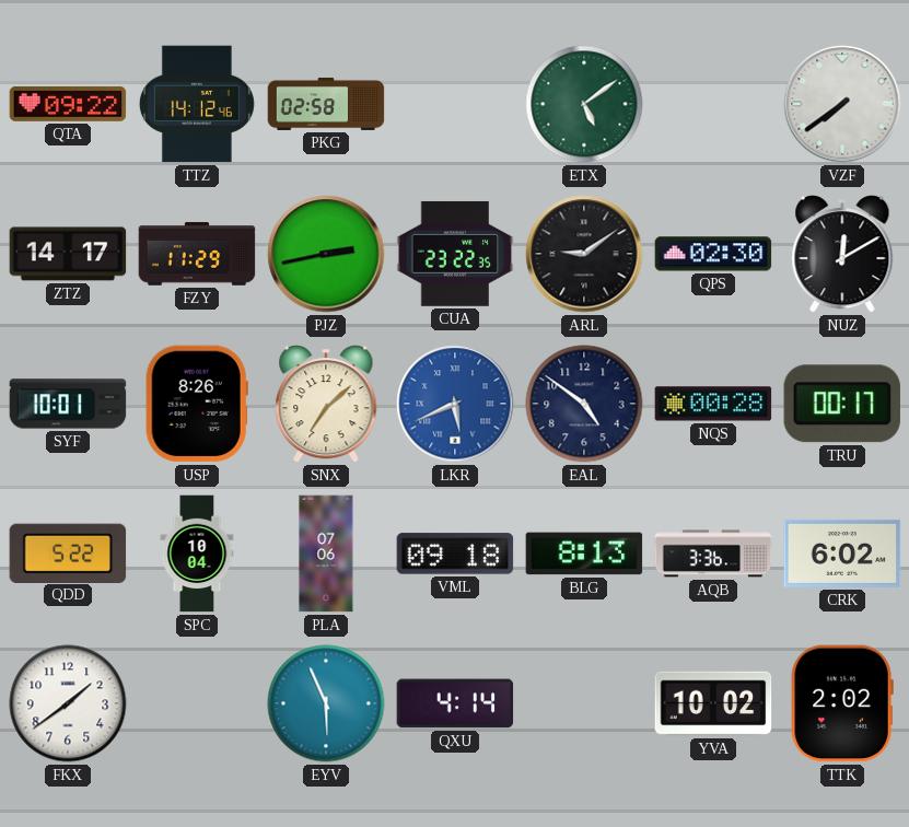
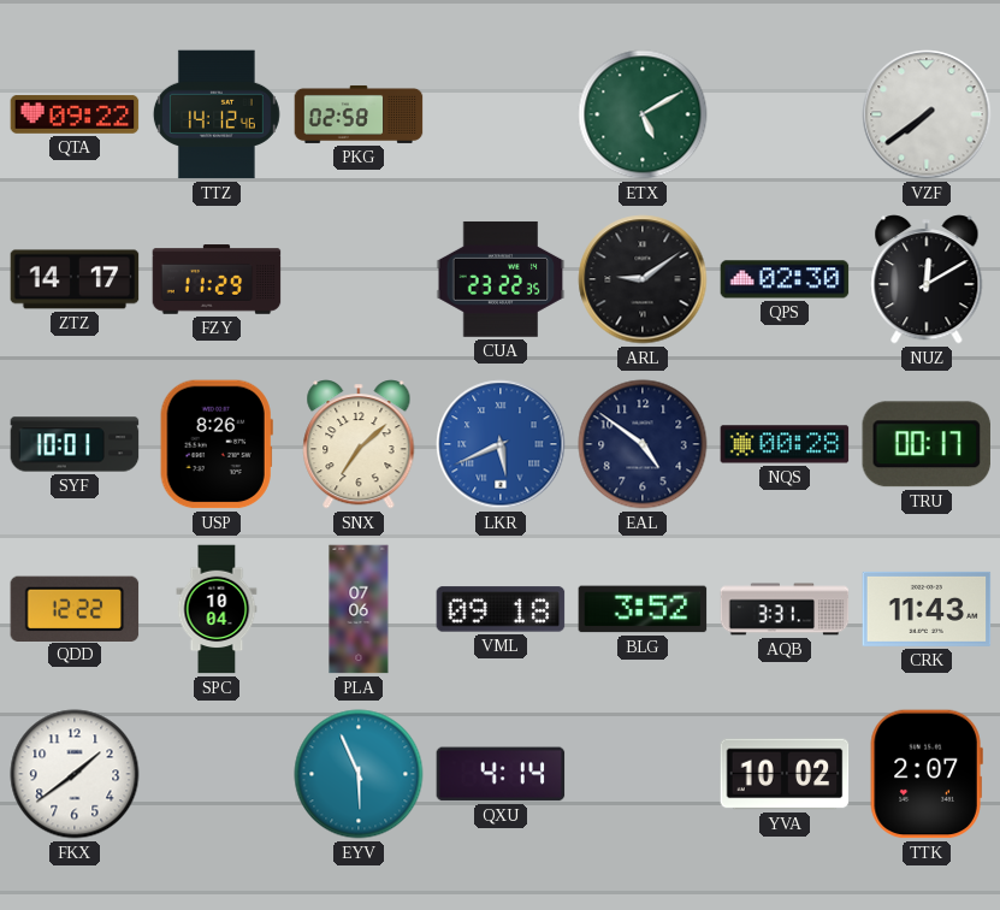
ETX: 5:09 -> 5:10 (643, 114)
PJZ: 2:43 -> none (326, 254)
QDD: 5:22 -> 12:22 (75, 608)
BLG: 8:13 -> 3:52 (643, 609)
AQB: 3:36 -> 3:31 (785, 609)
CRK: 6:02 -> 11:43 (927, 609)
TTK: 2:02 -> 2:07 (927, 774)
